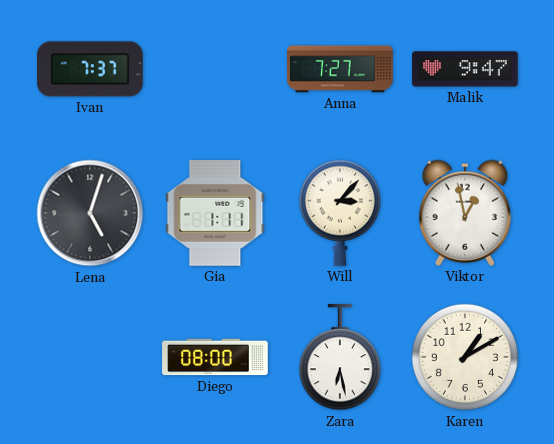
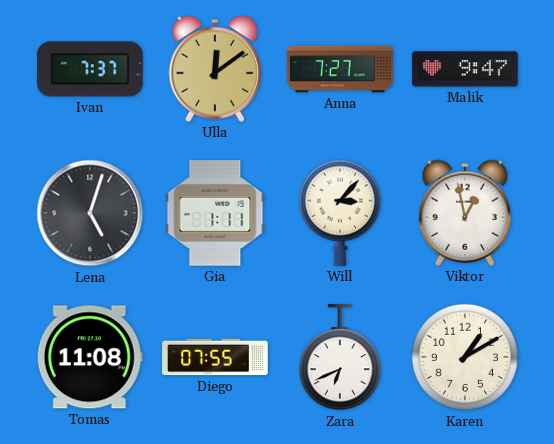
Ulla: none -> 12:09 (214, 69)
Tomas: none -> 11:08 (90, 357)
Diego: 08:00 -> 07:55 (215, 357)
Zara: 6:28 -> 6:41 (339, 358)
